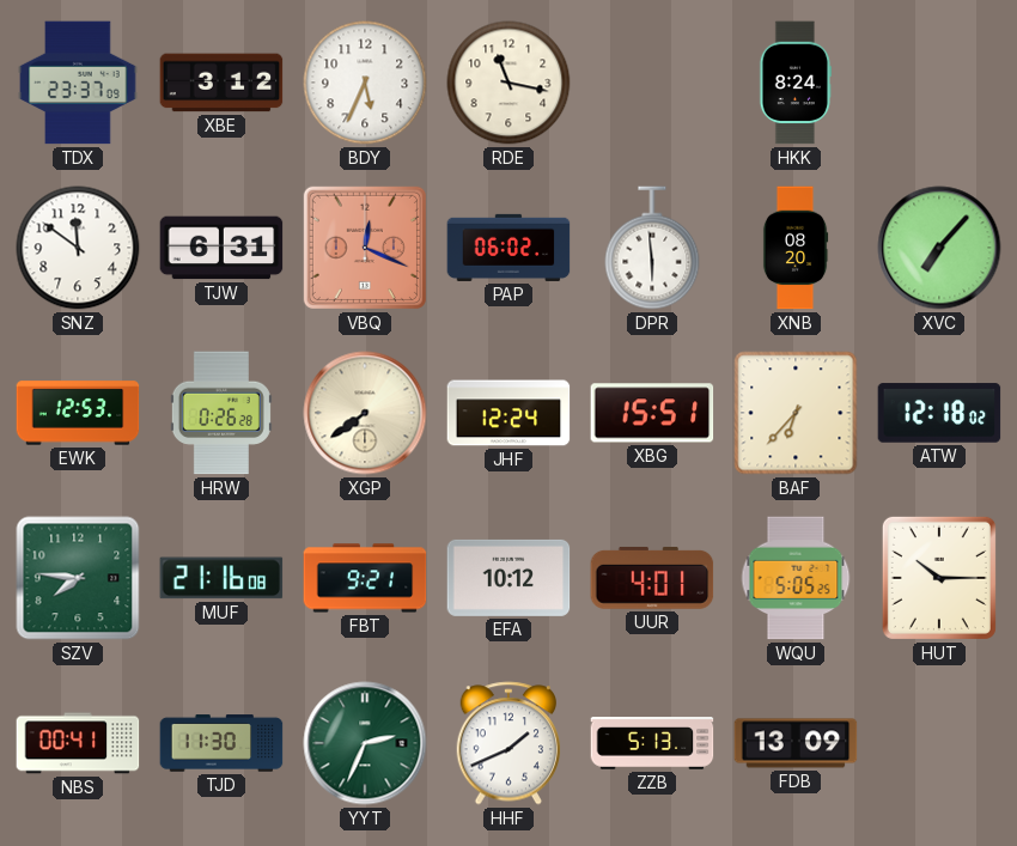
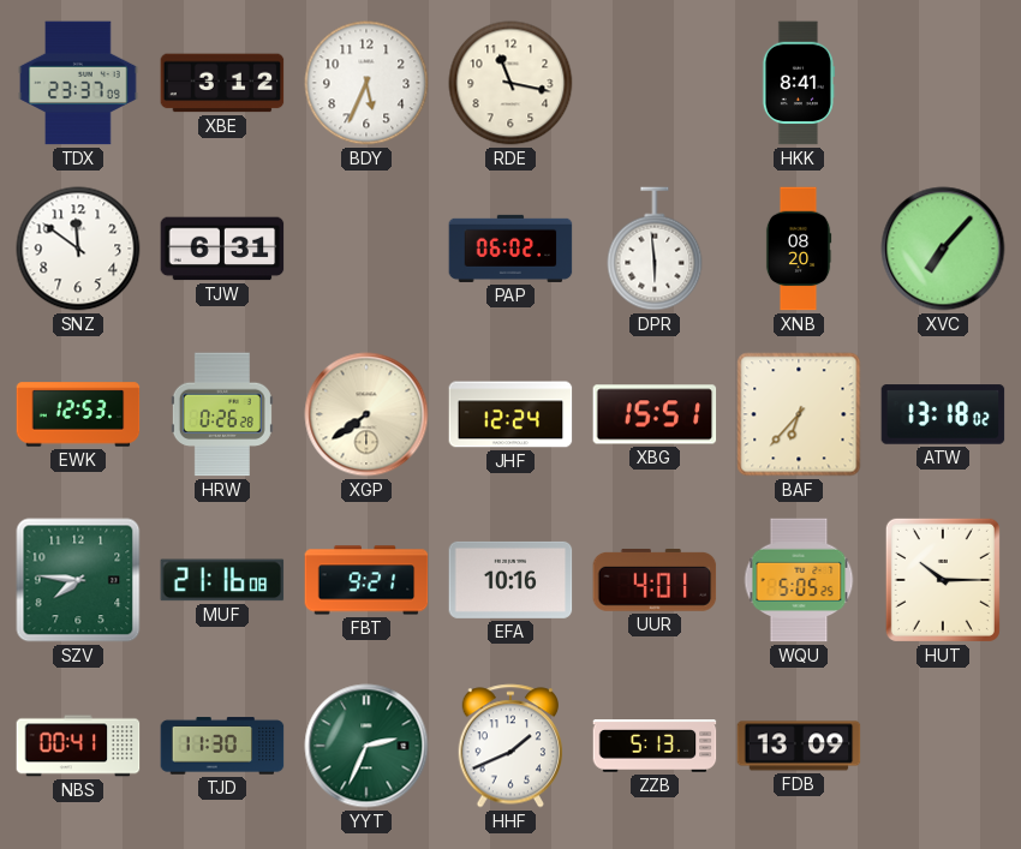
HKK: 8:24 -> 8:41 (799, 83)
VBQ: 12:19 -> none (365, 248)
ATW: 12:18 -> 13:18 (943, 414)
EFA: 10:12 -> 10:16 (510, 580)
